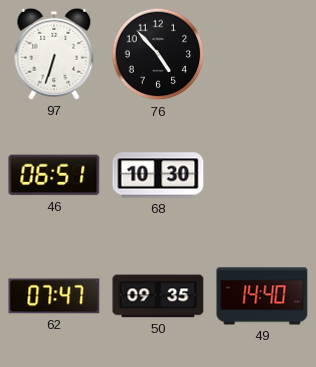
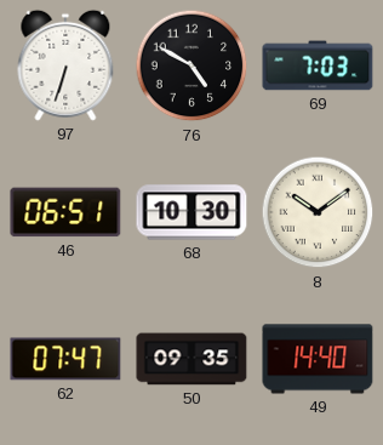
76: 4:53 -> 4:50 (191, 65)
69: none -> 7:03 (318, 65)
8: none -> 10:09 (318, 212)
